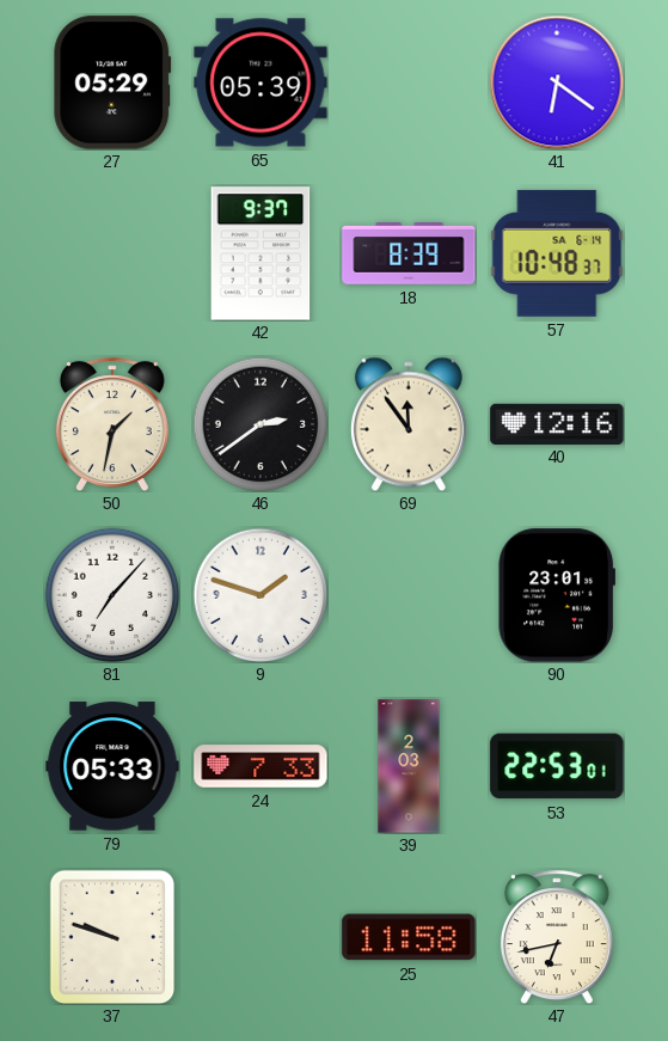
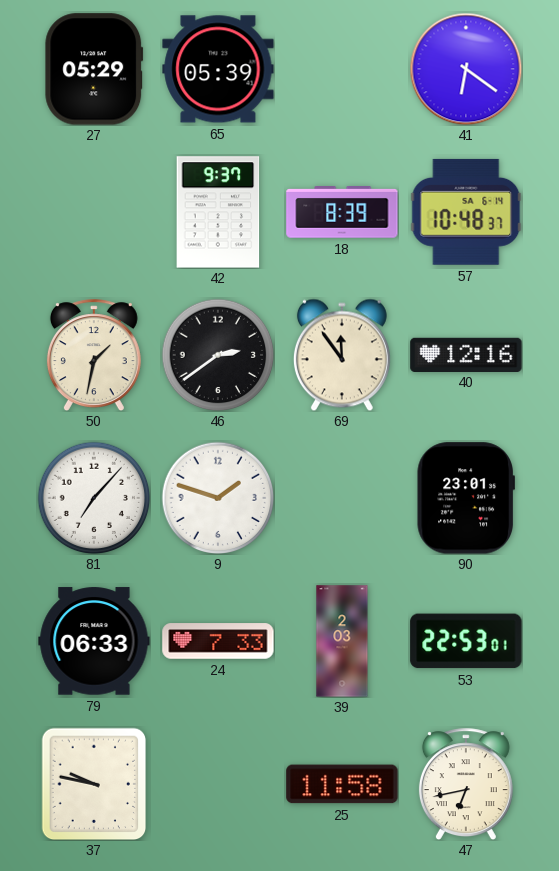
79: 05:33 -> 06:33 (94, 641)
37: 9:48 -> 9:47 (94, 784)
